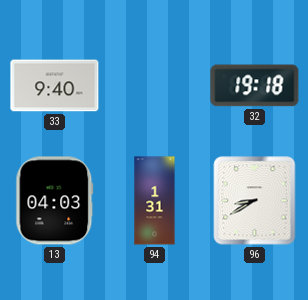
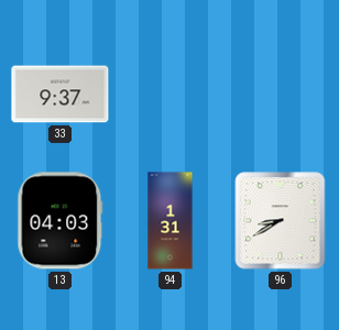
33: 9:40 -> 9:37 (61, 95)
32: 19:18 -> none (255, 86)
